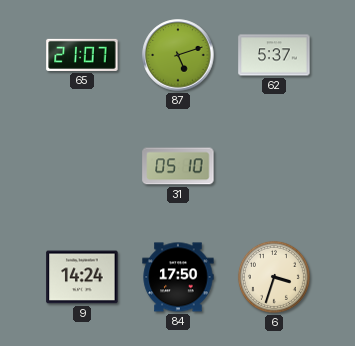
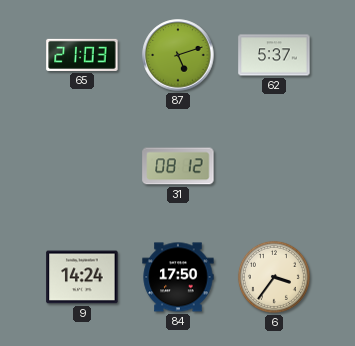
65: 21:07 -> 21:03 (82, 55)
31: 05:10 -> 08:12 (178, 166)
6: 3:33 -> 3:36 (274, 277)
